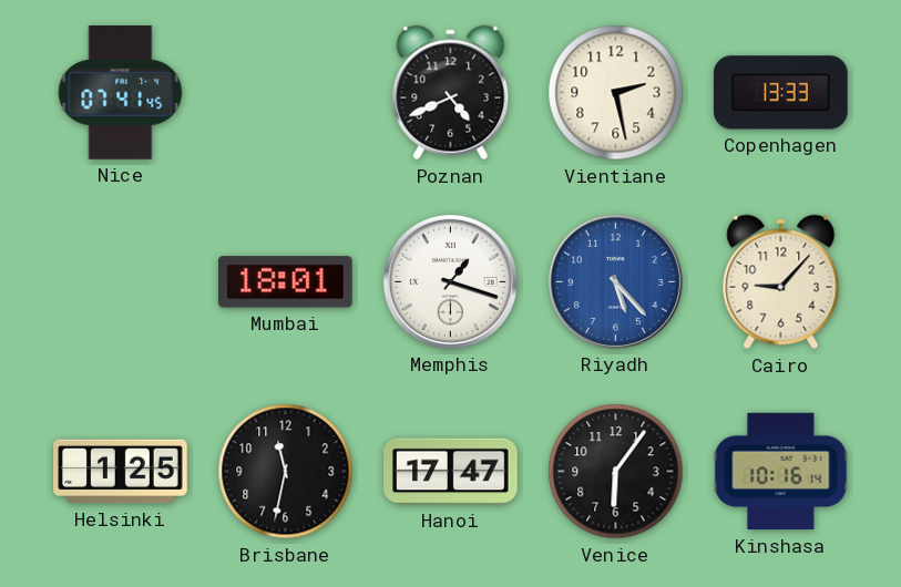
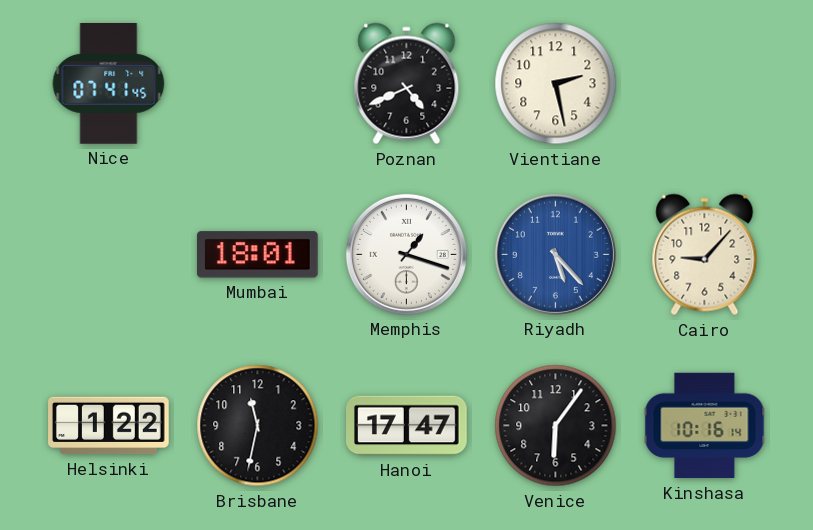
Copenhagen: 13:33 -> none (780, 93)
Helsinki: 1:25 -> 1:22 (109, 426)
